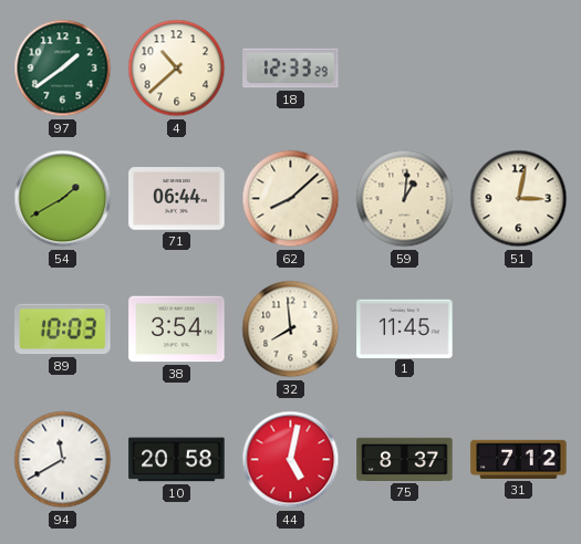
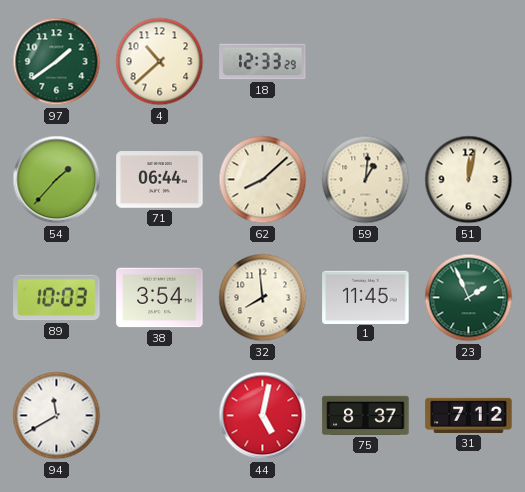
54: 1:40 -> 1:37 (57, 180)
51: 3:02 -> 12:02 (469, 180)
23: none -> 1:56 (469, 298)
10: 20:58 -> none (177, 460)
